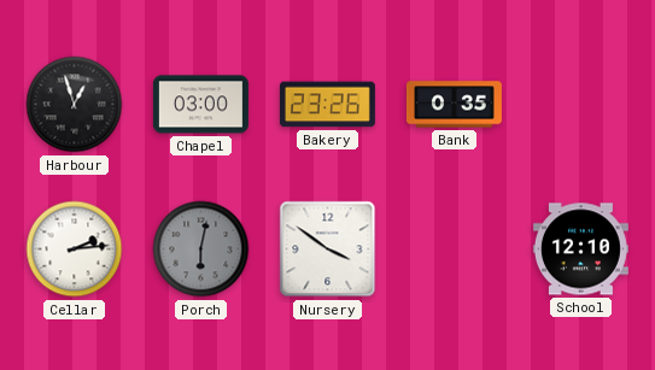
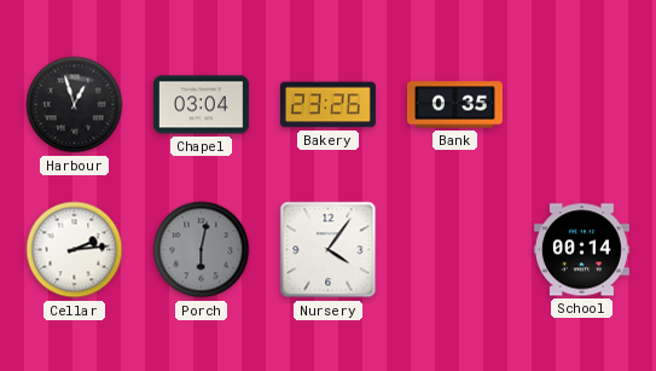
Chapel: 03:00 -> 03:04 (201, 105)
Nursery: 3:51 -> 4:06 (329, 250)
School: 12:10 -> 00:14 (581, 250)
